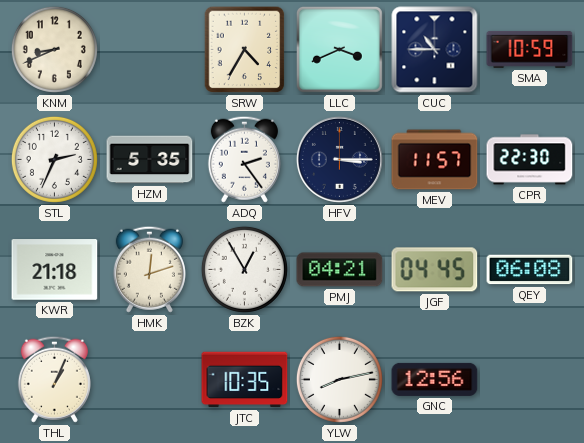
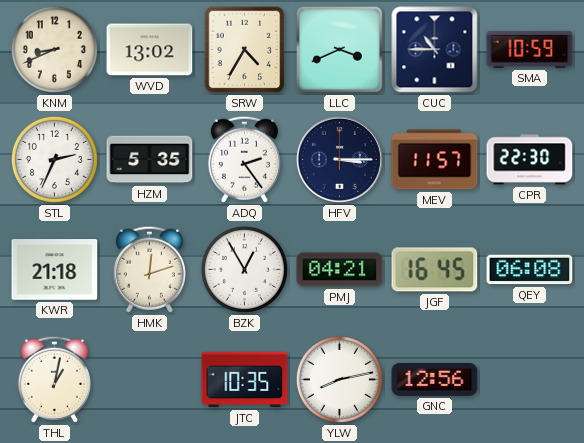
WVD: none -> 13:02 (150, 50)
JGF: 04:45 -> 16:45 (435, 270)
THL: 1:04 -> 1:02 (54, 379)
